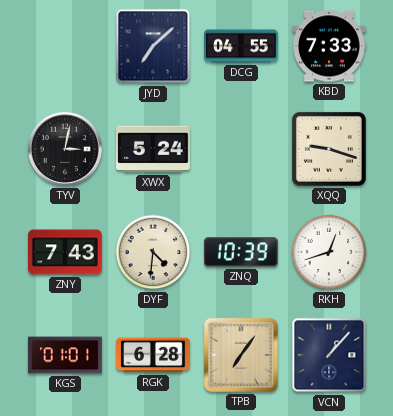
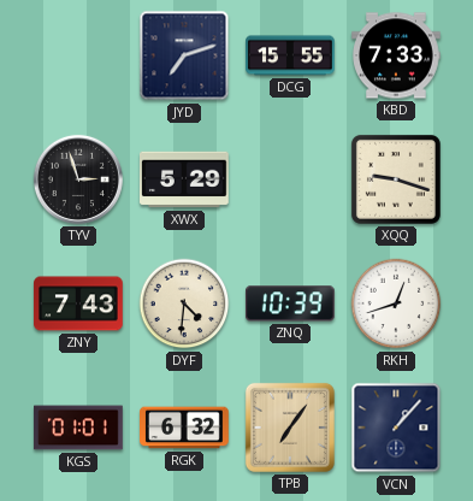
JYD: 7:08 -> 7:12 (184, 55)
DCG: 04:55 -> 15:55 (290, 55)
TYV: 3:02 -> 2:57 (78, 179)
XWX: 5:24 -> 5:29 (185, 179)
RGK: 6:28 -> 6:32 (184, 428)
